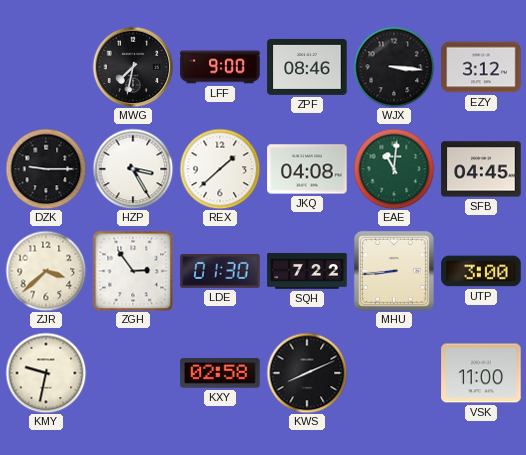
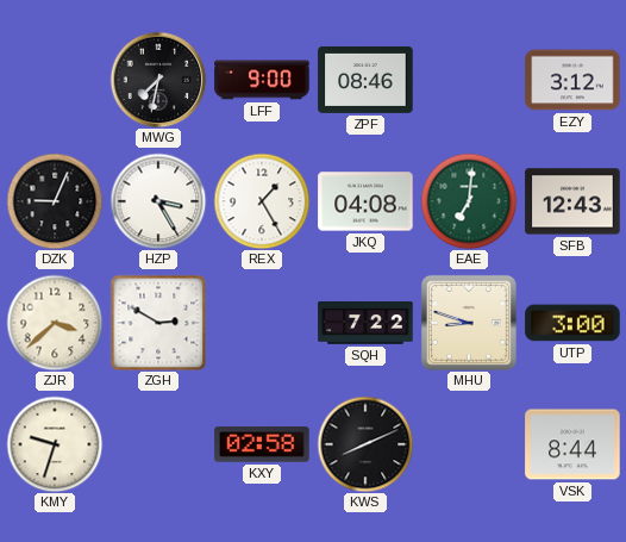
WJX: 3:16 -> none (394, 67)
DZK: 9:15 -> 9:04 (55, 201)
REX: 1:38 -> 1:25 (262, 201)
EAE: 11:01 -> 7:01 (469, 201)
SFB: 04:45 -> 12:43 (572, 201)
ZGH: 2:54 -> 2:50 (158, 323)
LDE: 01:30 -> none (220, 271)
MHU: 8:44 -> 8:48 (469, 323)
KMY: 9:32 -> 9:33 (55, 444)
VSK: 11:00 -> 8:44 (572, 444)
